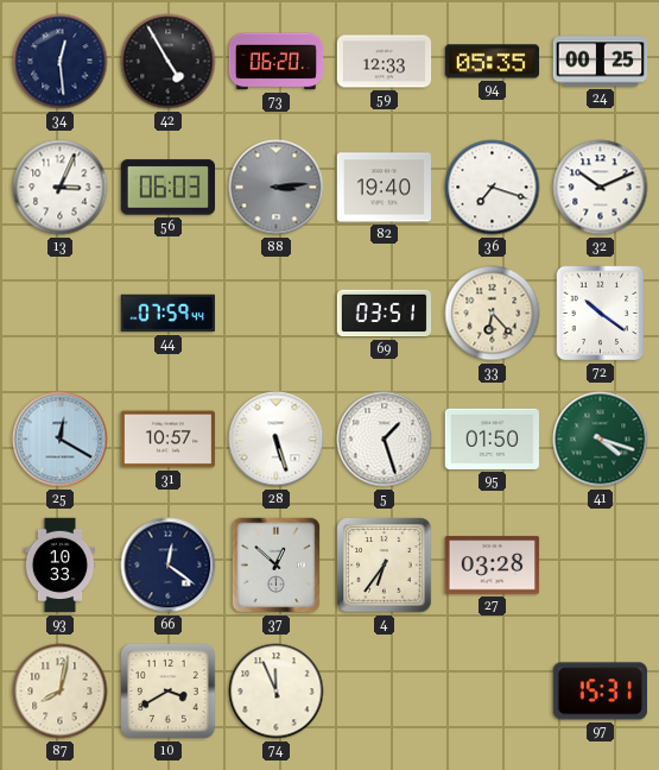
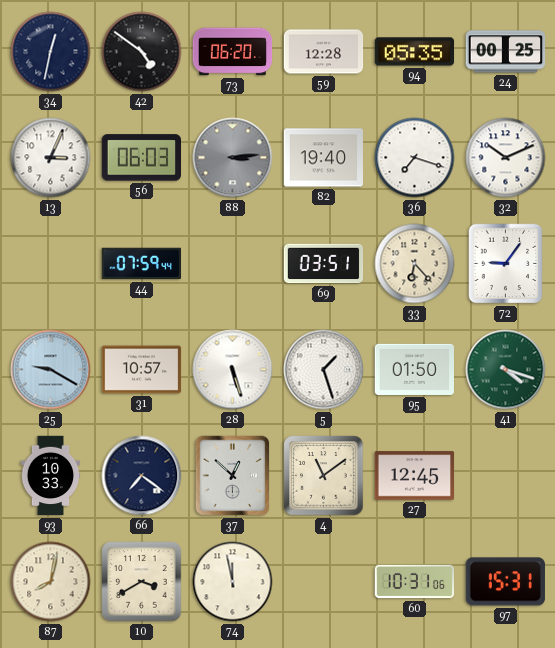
34: 12:29 -> 12:32 (51, 52)
42: 4:55 -> 4:51 (142, 52)
59: 12:33 -> 12:28 (324, 52)
72: 10:21 -> 9:06 (506, 264)
25: 12:20 -> 9:20 (51, 370)
66: 12:21 -> 7:21 (142, 476)
4: 6:36 -> 11:09 (324, 476)
27: 03:28 -> 12:45 (415, 476)
74: 11:56 -> 11:58 (233, 582)
60: none -> 10:31 (415, 582)
